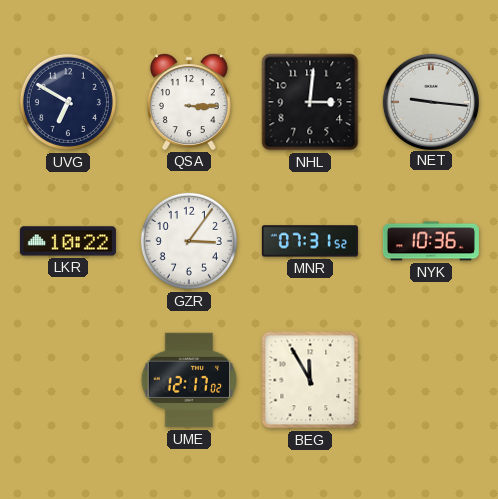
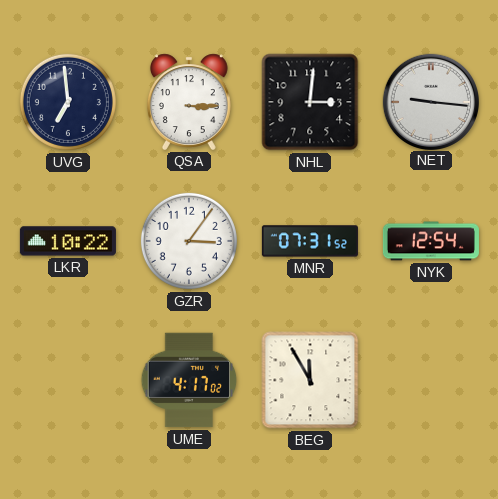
UVG: 6:50 -> 6:59 (68, 102)
NYK: 10:36 -> 12:54 (431, 241)
UME: 12:17 -> 4:17 (189, 380)
